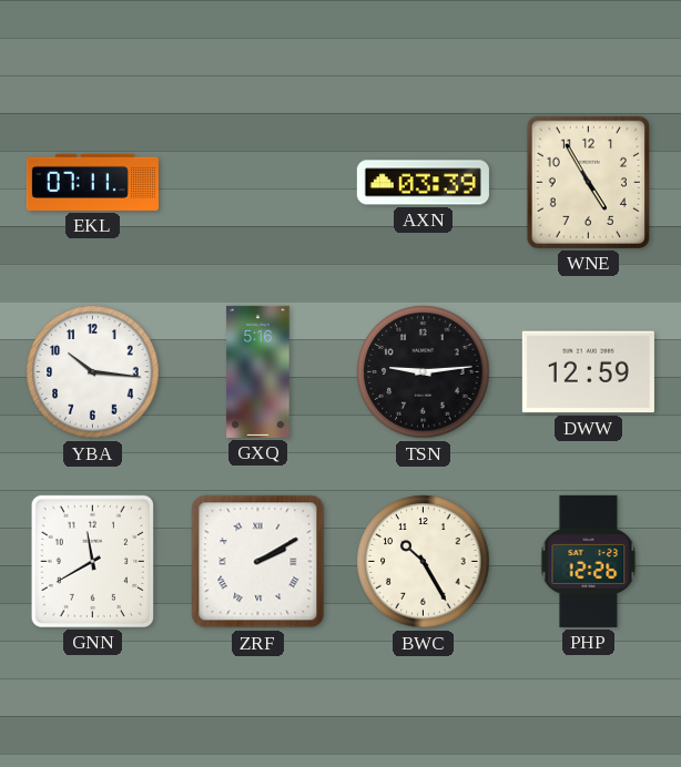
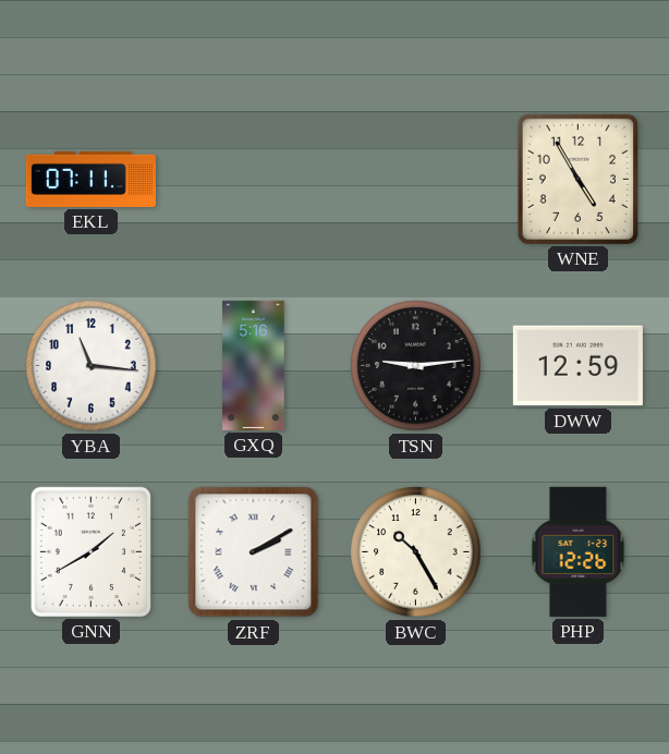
AXN: 03:39 -> none (423, 183)
YBA: 10:16 -> 11:16 (92, 366)
GNN: 11:40 -> 1:40 (90, 551)
